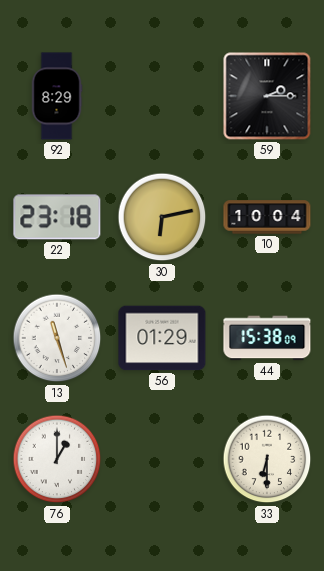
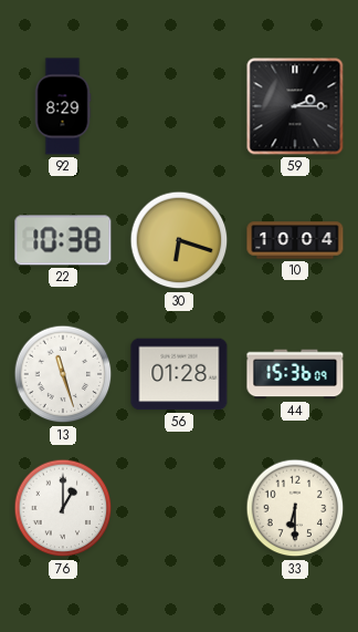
22: 23:18 -> 10:38 (63, 240)
30: 6:13 -> 6:18 (179, 240)
56: 01:29 -> 01:28 (179, 374)
44: 15:38 -> 15:36 (295, 374)
